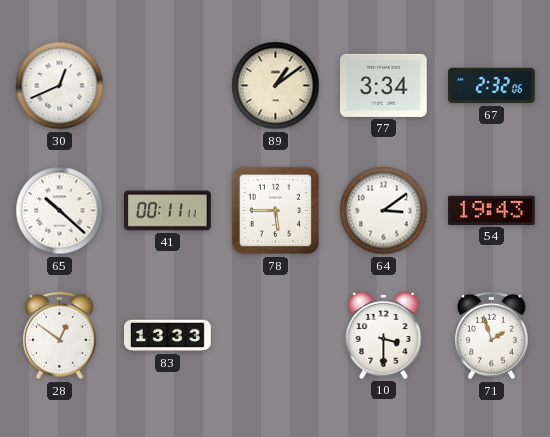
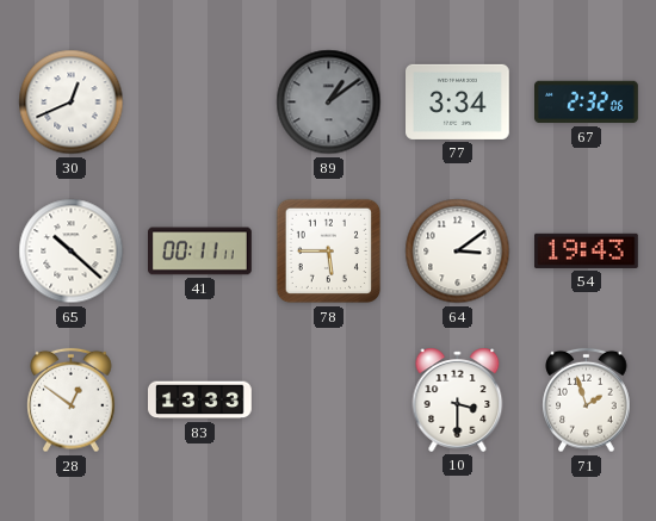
89 dial: cream -> grey (329, 103)
